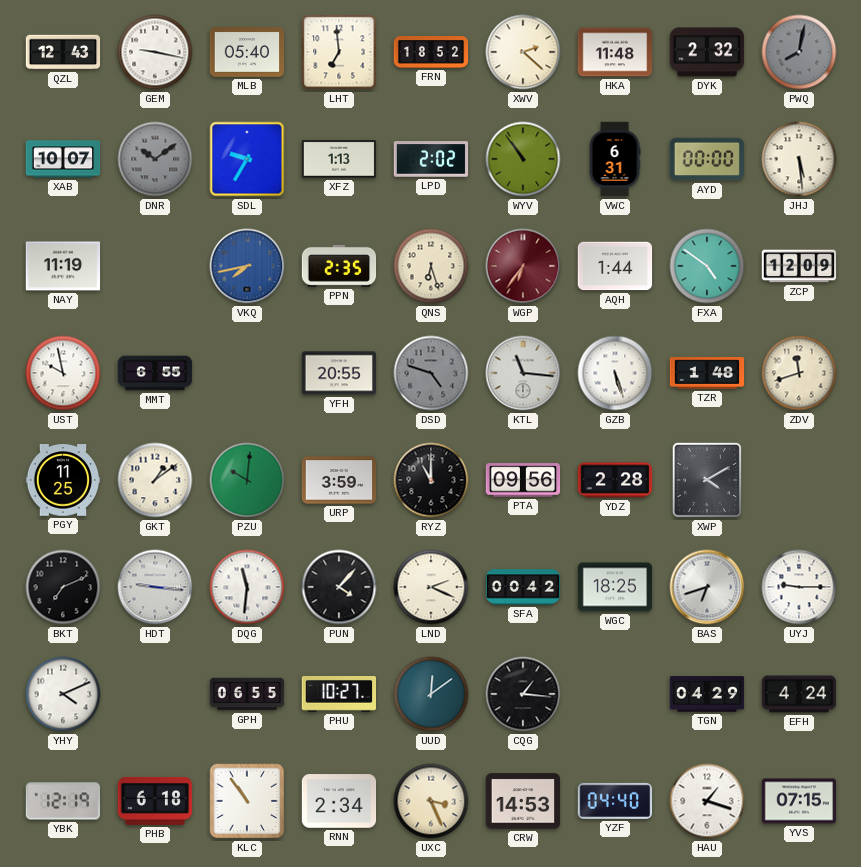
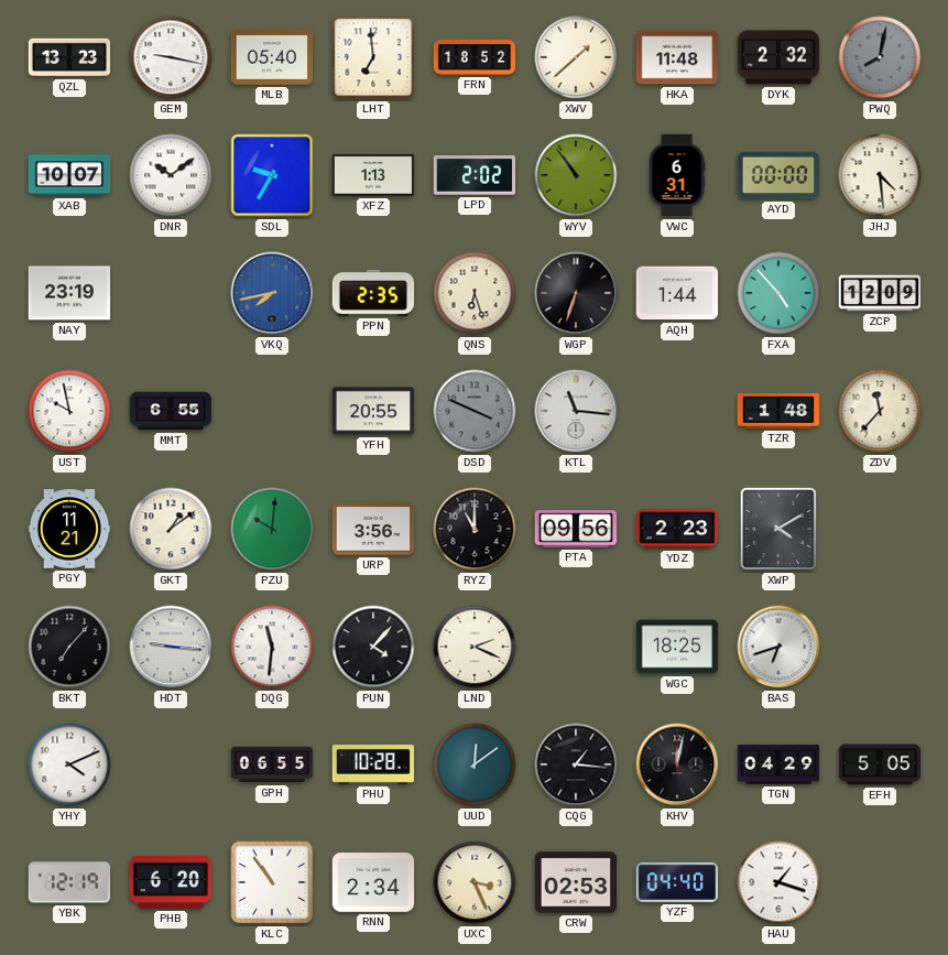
QZL: 12:43 -> 13:23 (69, 57)
XWV: 2:22 -> 1:38 (576, 57)
DNR dial: grey -> white (171, 175)
JHJ: 5:29 -> 4:29 (880, 175)
NAY: 11:19 -> 23:19 (69, 293)
WGP: 6:36 -> 6:33 (576, 293)
WGP dial: burgundy -> black (576, 293)
FXA: 4:51 -> 4:53 (778, 293)
DSD: 4:48 -> 3:49 (475, 411)
GZB: 5:27 -> none (615, 373)
ZDV: 11:42 -> 11:37 (880, 411)
PGY: 11:25 -> 11:21 (69, 529)
URP: 3:59 -> 3:56 (373, 529)
YDZ: 2:28 -> 2:23 (677, 529)
BKT: 7:11 -> 7:07 (69, 647)
SFA: 00:42 -> none (523, 587)
UYJ: 9:15 -> none (799, 587)
PHU: 10:27 -> 10:28 (373, 766)
KHV: none -> 12:02 (677, 764)
EFH: 4:24 -> 5:05 (880, 764)
PHB: 6:18 -> 6:20 (171, 882)
CRW: 14:53 -> 02:53 (576, 882)
YVS: 07:15 -> none (799, 801)
